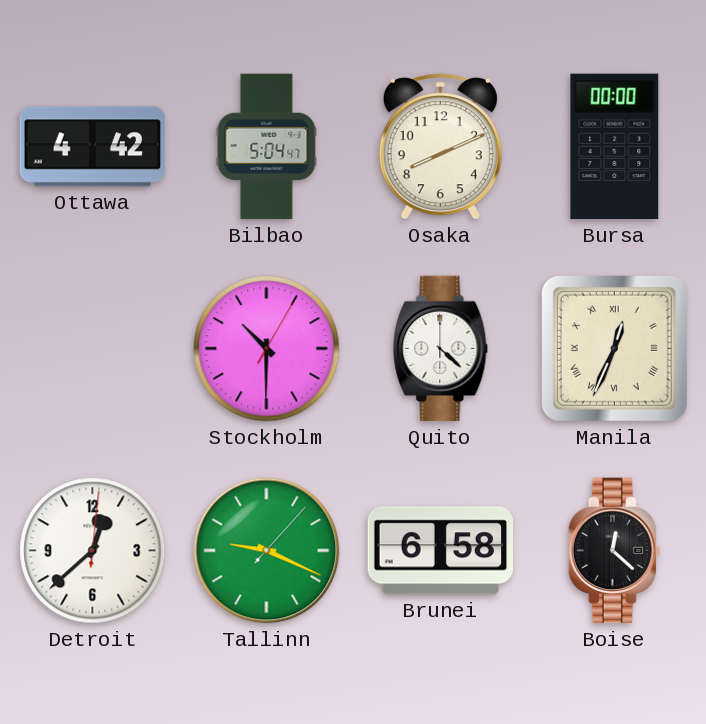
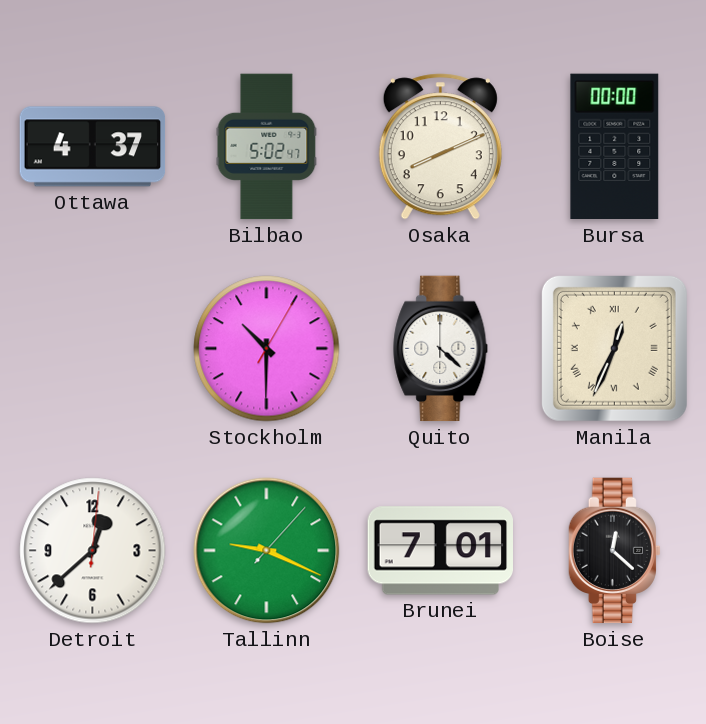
Ottawa: 4:42 -> 4:37 (93, 147)
Bilbao: 5:04 -> 5:02 (267, 147)
Brunei: 6:58 -> 7:01 (440, 551)
